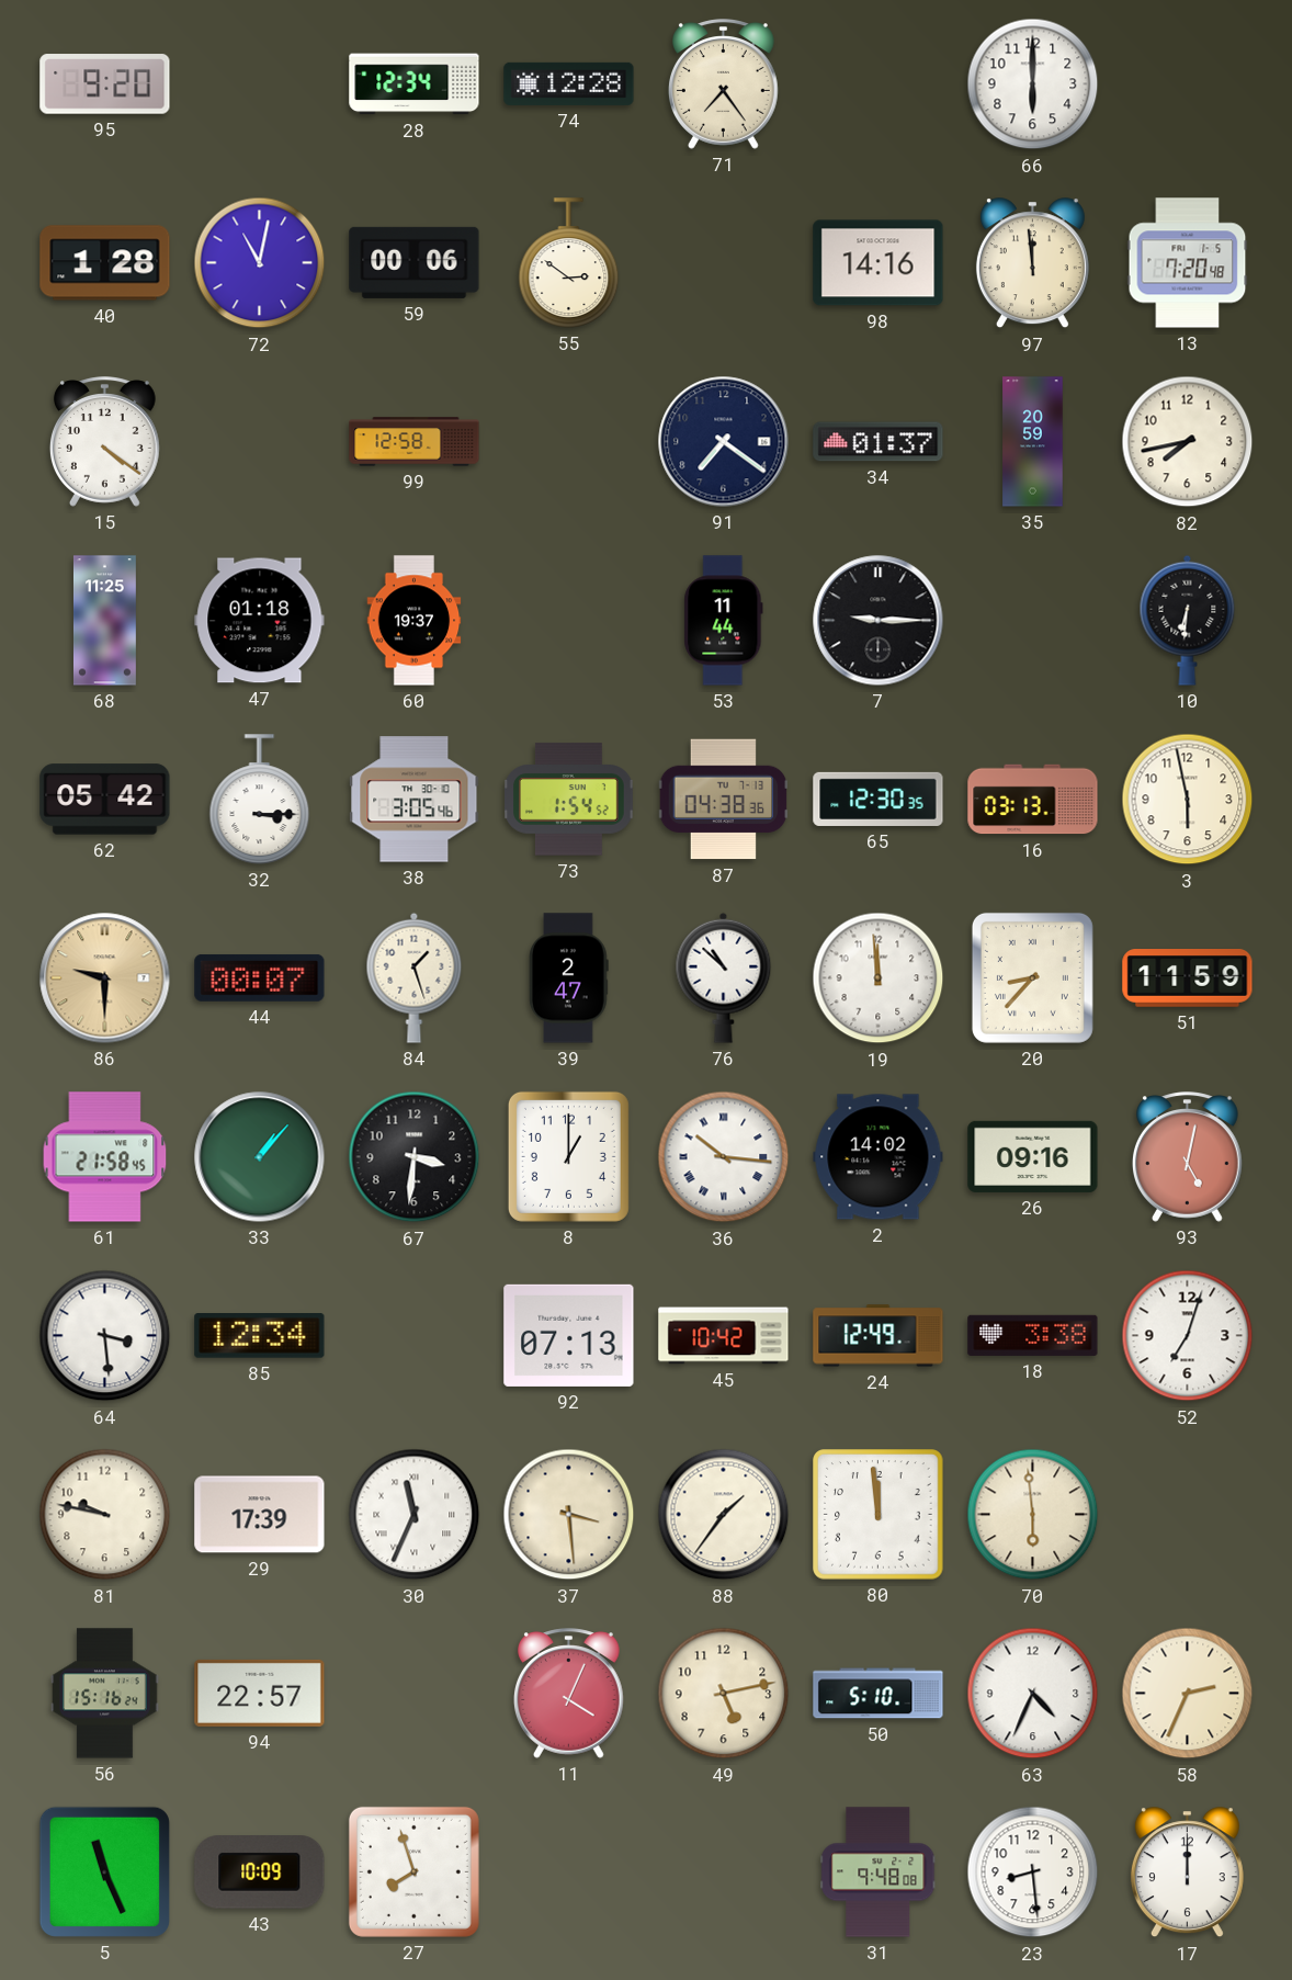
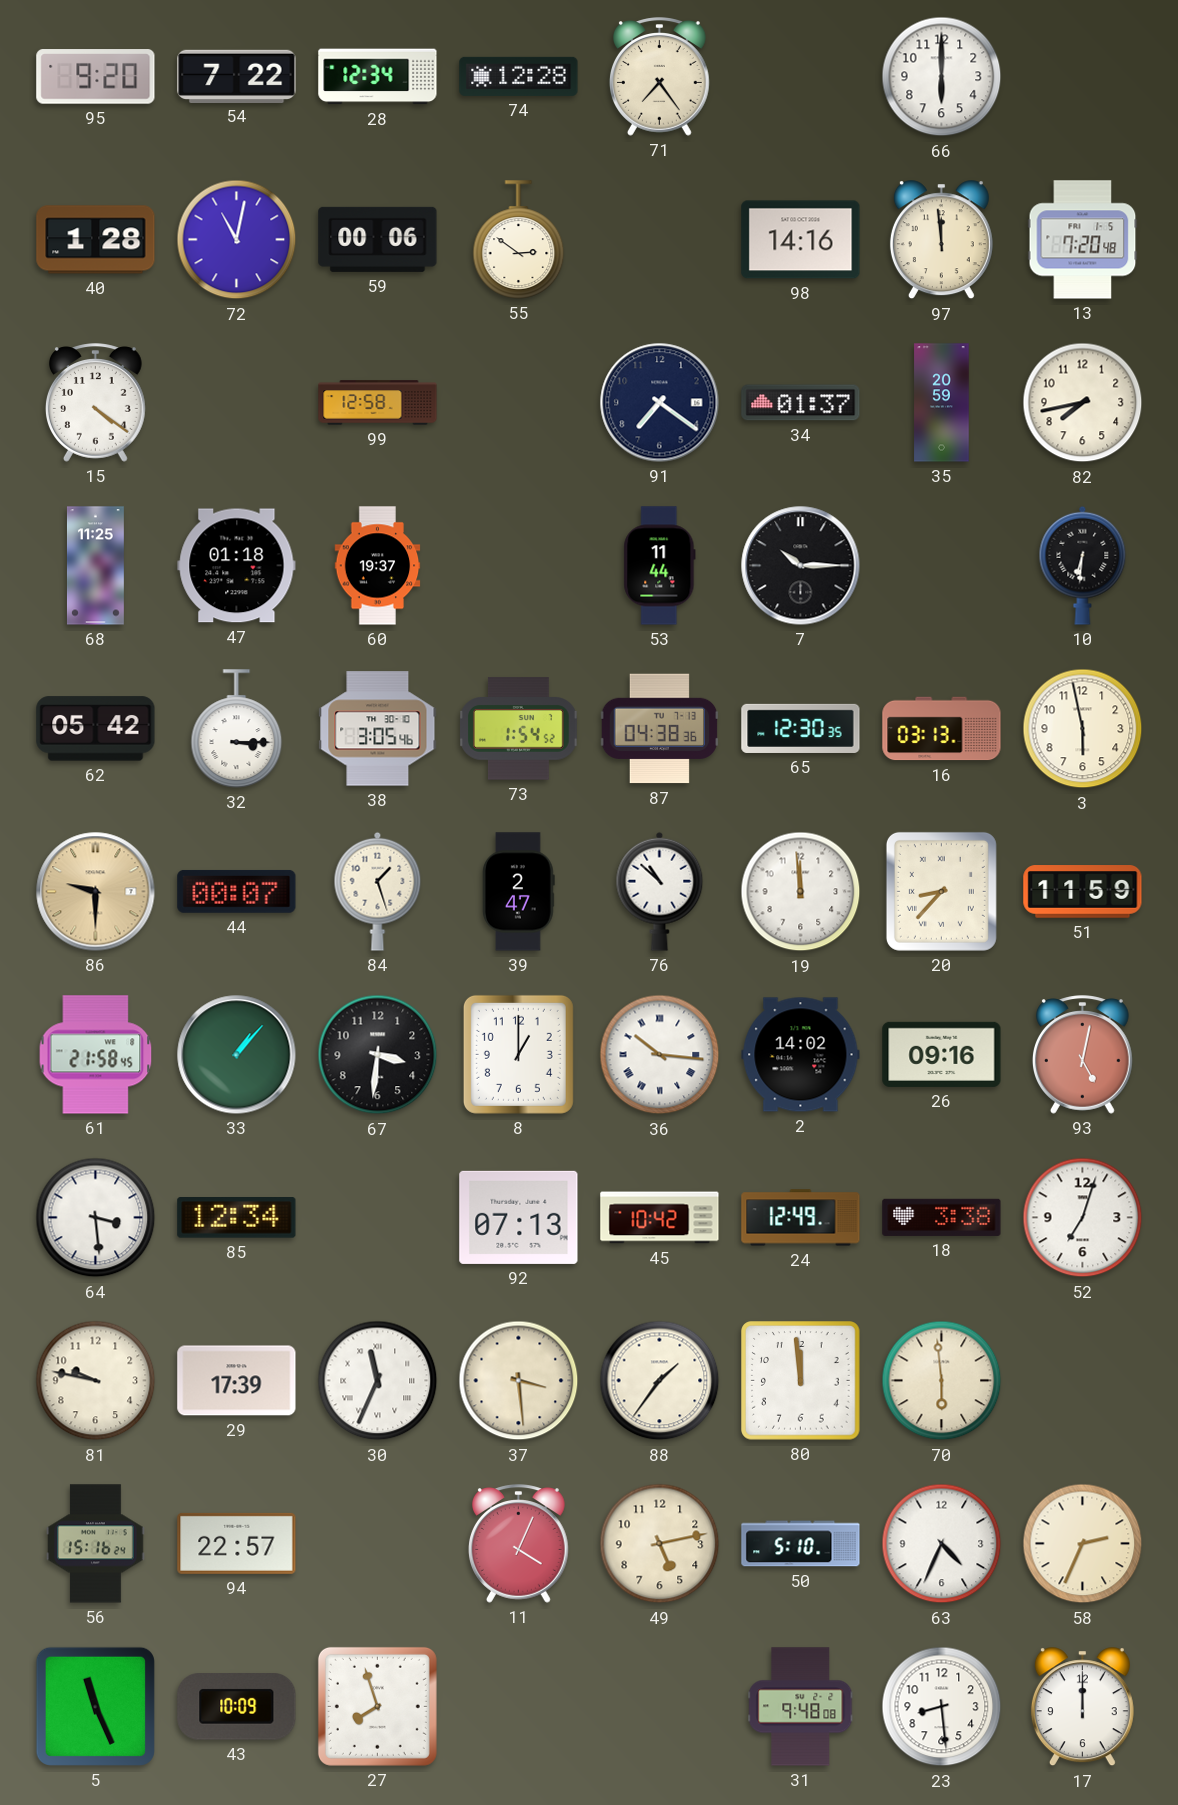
54: none -> 7:22 (237, 76)
7: 9:15 -> 10:15 (801, 566)
